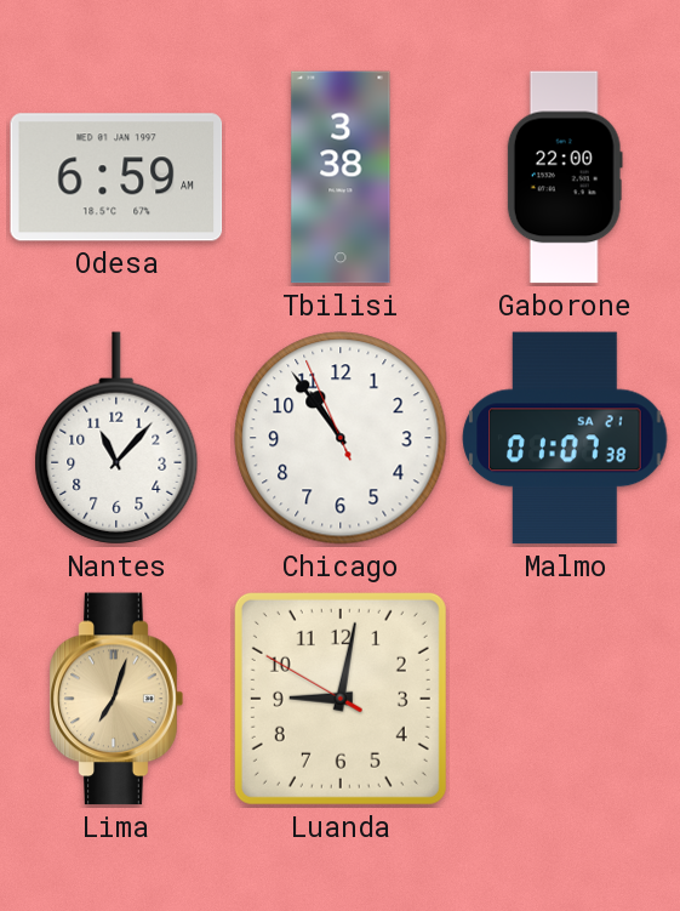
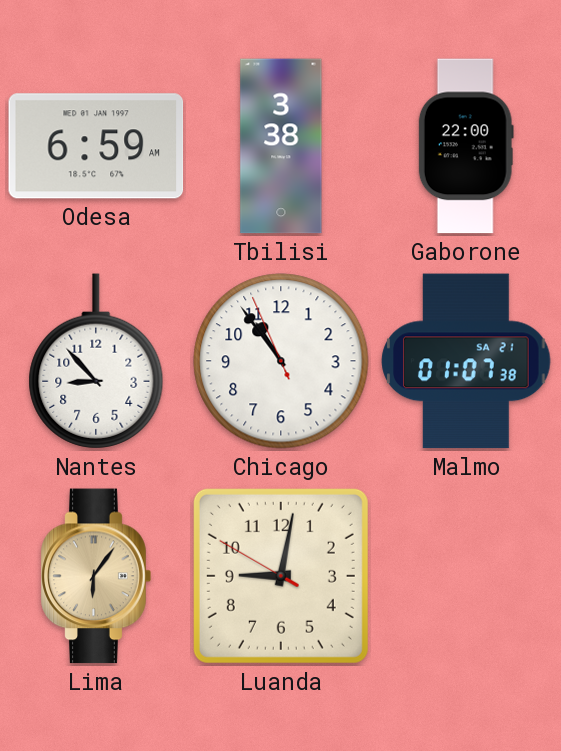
Nantes: 11:07 -> 8:53 (96, 361)
Lima: 7:03 -> 6:06 (96, 576)
